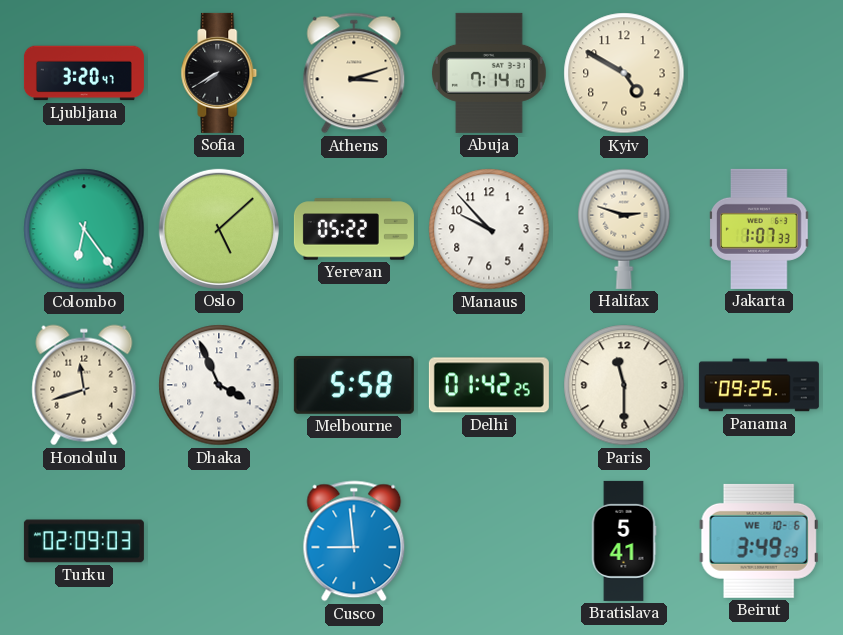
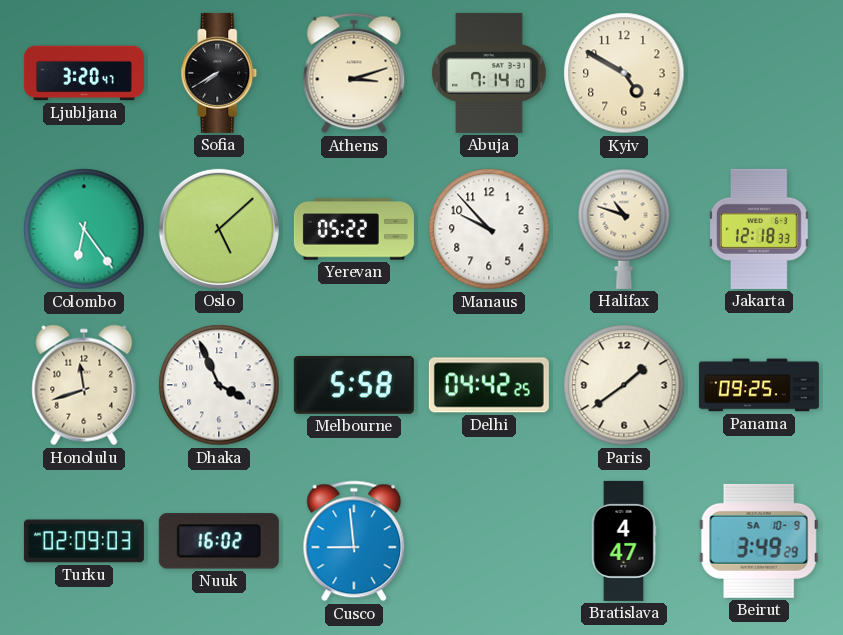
Halifax: 2:48 -> 10:48 (624, 229)
Jakarta: 1:07 -> 12:18 (759, 229)
Delhi: 01:42 -> 04:42 (489, 385)
Paris: 11:30 -> 1:39 (624, 385)
Nuuk: none -> 16:02 (219, 541)
Bratislava: 5:41 -> 4:47 (624, 541)
Beirut date: WE 10-6 -> SA 10-9 (759, 541)
